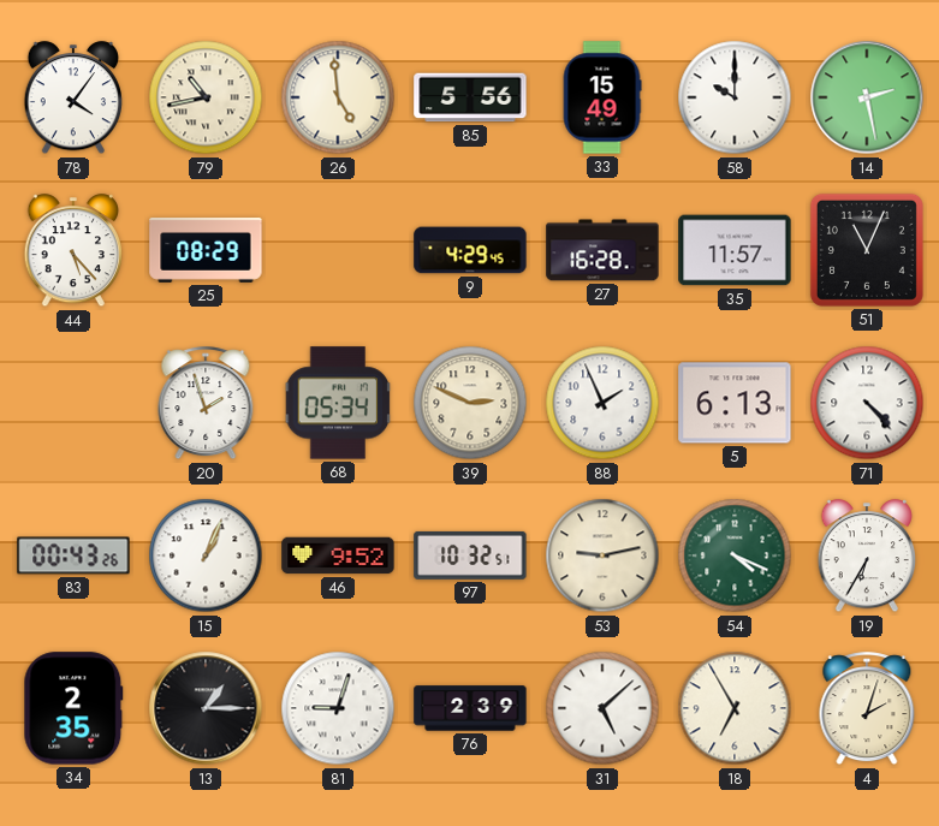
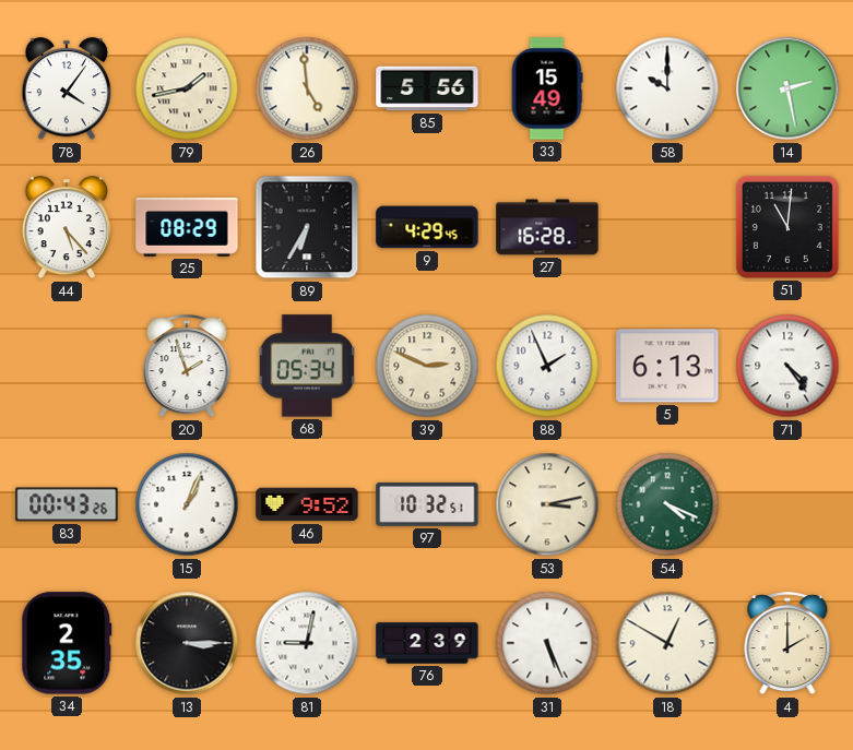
79: 10:43 -> 1:43 (187, 88)
89: none -> 6:35 (307, 227)
35: 11:57 -> none (735, 250)
51: 11:04 -> 11:01 (787, 227)
71: 4:23 -> 4:24 (787, 366)
53: 9:13 -> 3:13 (547, 504)
19: 6:35 -> none (866, 557)
13: 1:15 -> 3:15 (187, 643)
81: 9:03 -> 9:02 (307, 643)
31: 5:08 -> 5:26 (547, 643)
18: 6:55 -> 12:50 (667, 643)
4: 2:03 -> 2:00 (787, 644)
